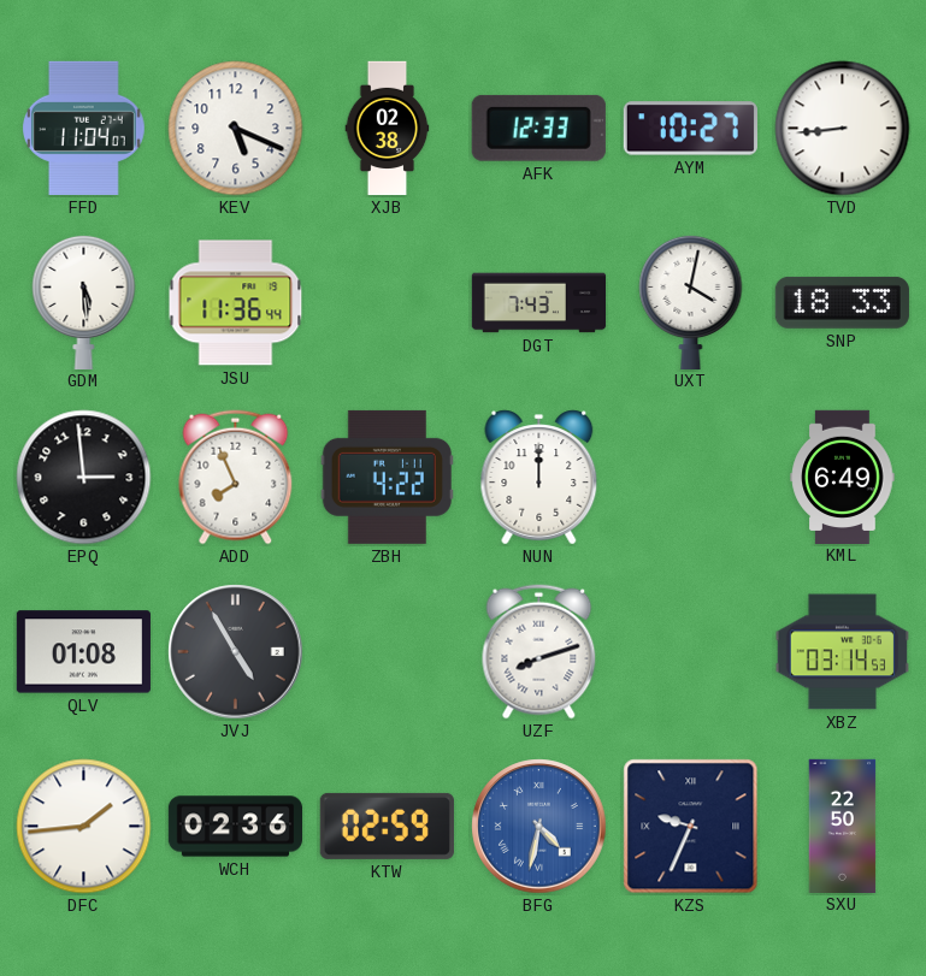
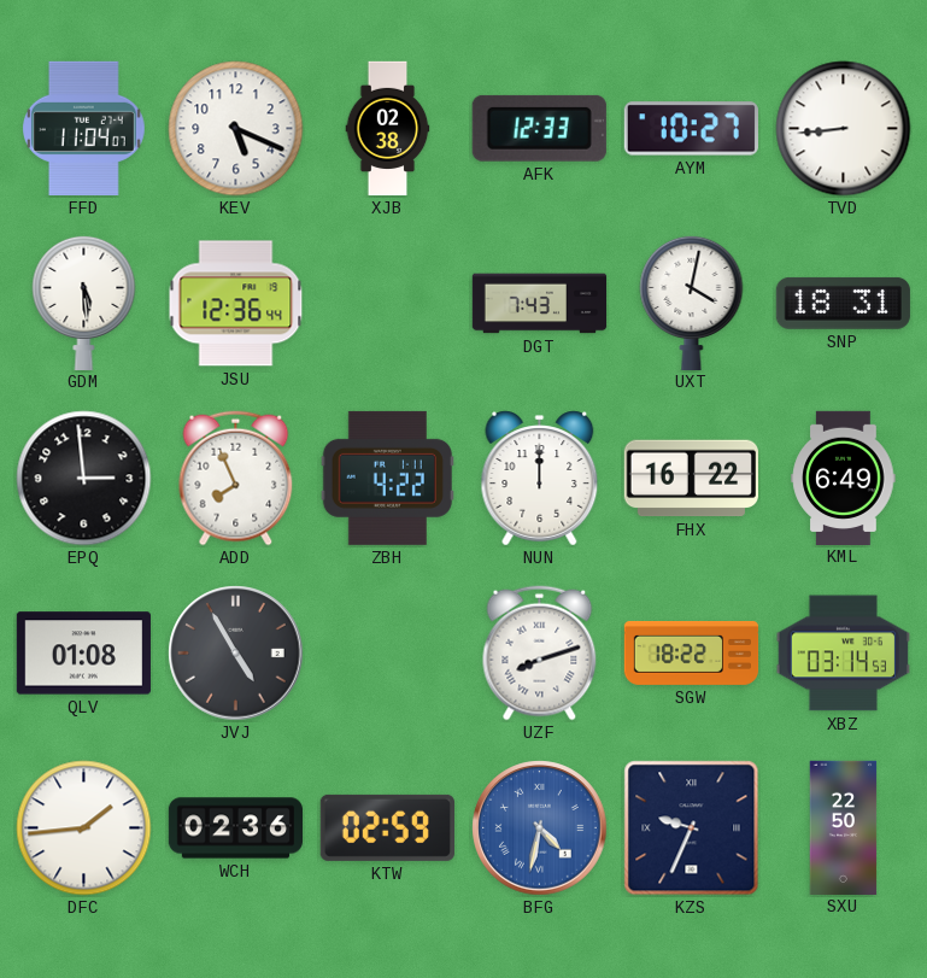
JSU: 11:36 -> 12:36 (236, 304)
SNP: 18:33 -> 18:31 (843, 303)
FHX: none -> 16:22 (691, 479)
SGW: none -> 18:22 (692, 652)
